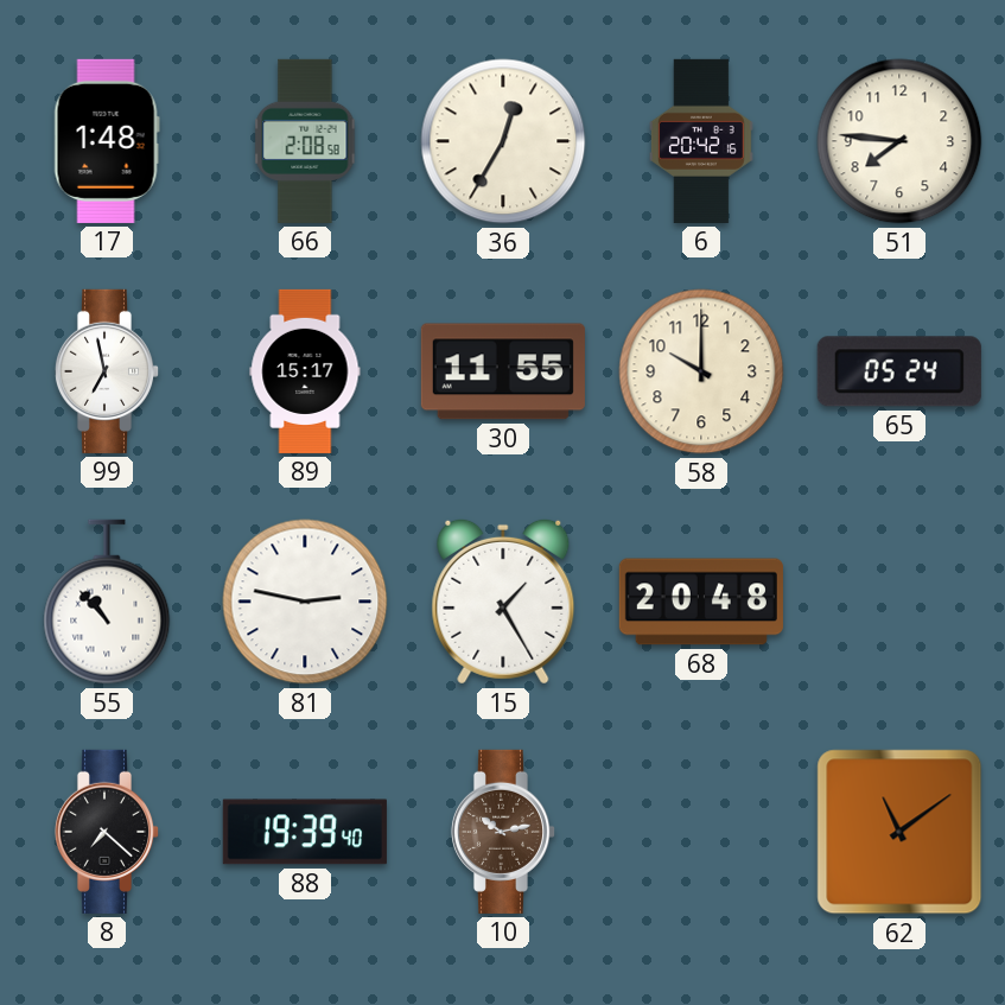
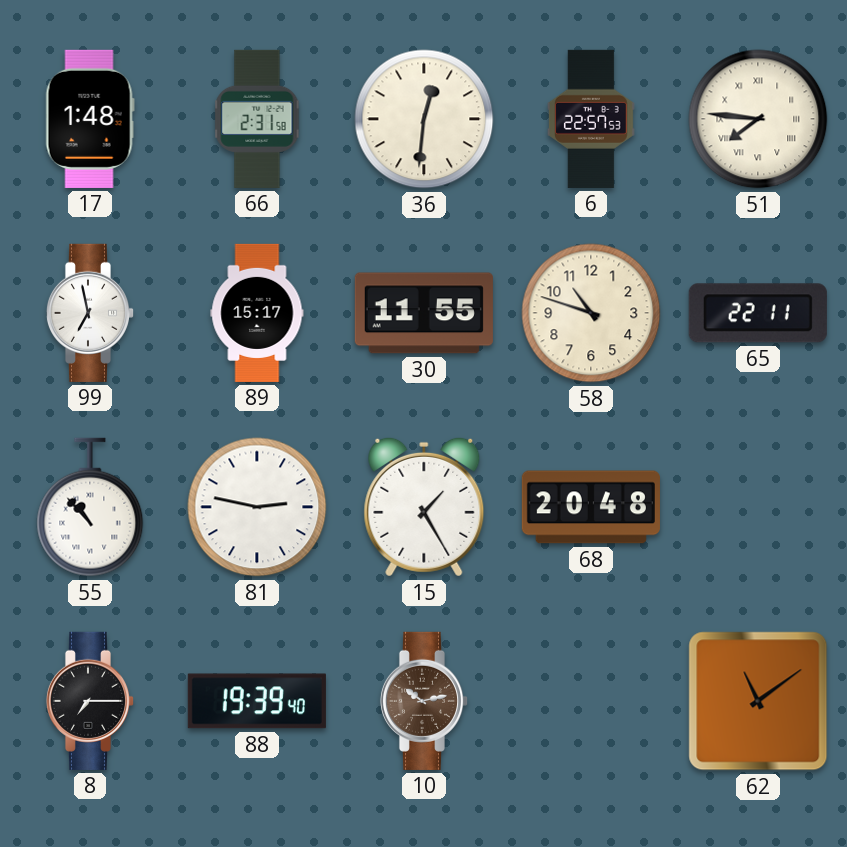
66: 2:08 -> 2:31 (257, 119)
36: 12:35 -> 12:31 (424, 119)
6: 20:42 -> 22:57 (591, 119)
51 numerals: Arabic -> Roman (758, 119)
58: 10:00 -> 10:48 (591, 313)
65: 05:24 -> 22:11 (758, 313)
8: 7:22 -> 7:15 (90, 701)
